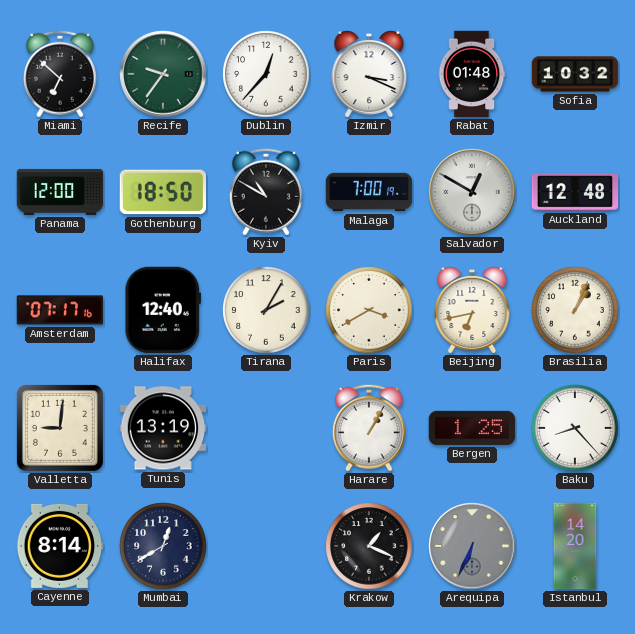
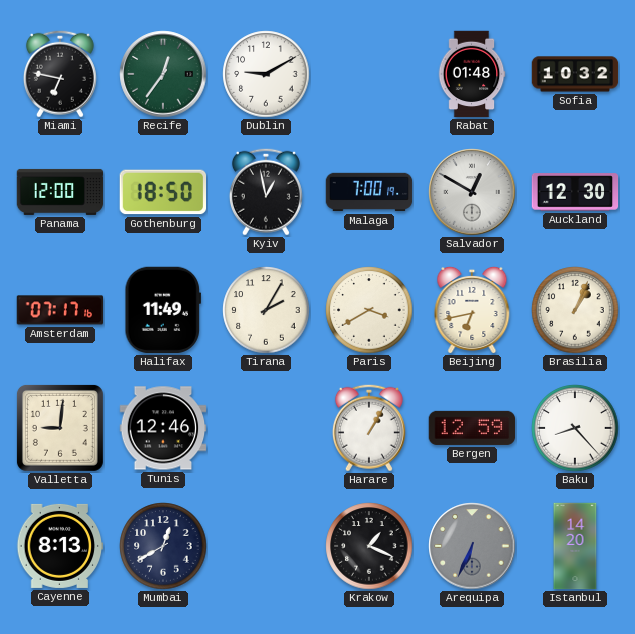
Miami: 6:52 -> 6:47 (60, 74)
Recife: 9:36 -> 12:36 (163, 74)
Dublin: 12:37 -> 9:10 (266, 74)
Izmir: 3:19 -> none (369, 74)
Kyiv: 10:50 -> 12:58 (266, 192)
Auckland: 12:48 -> 12:30 (575, 192)
Halifax: 12:40 -> 11:49 (162, 310)
Tunis: 13:19 -> 12:46 (163, 428)
Bergen: 1:25 -> 12:59 (472, 428)
Cayenne: 8:14 -> 8:13 (60, 546)
